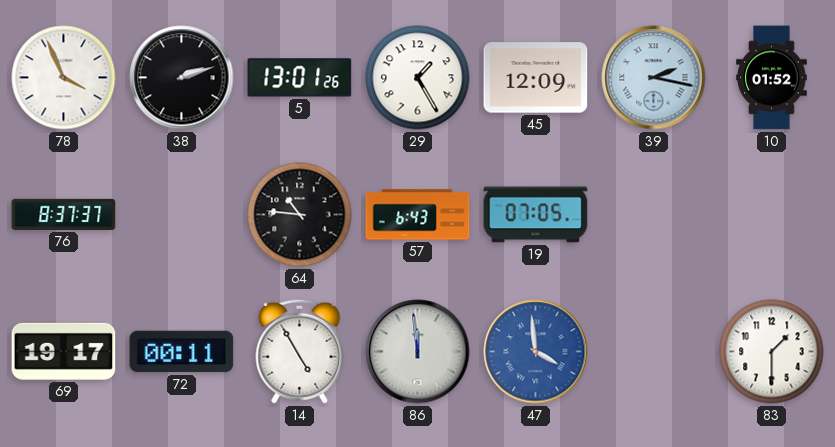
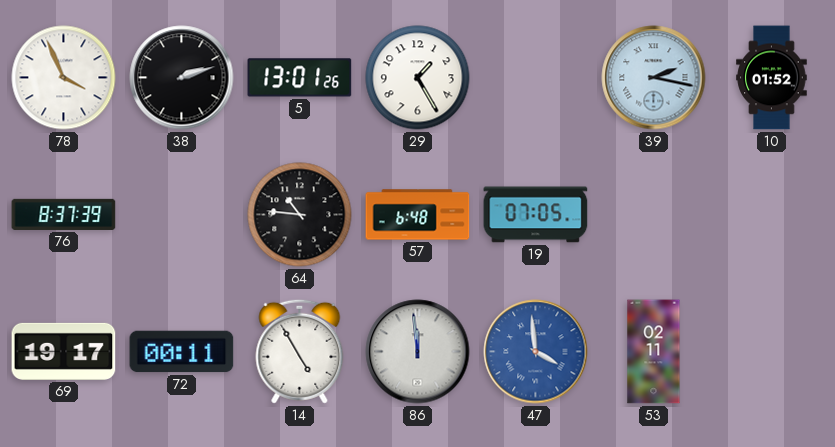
45: 12:09 -> none (536, 78)
76: 8:37:37 -> 8:37:39 (64, 214)
57: 6:43 -> 6:48 (418, 215)
53: none -> 02:11 (654, 352)
83: 1:30 -> none (772, 352)
